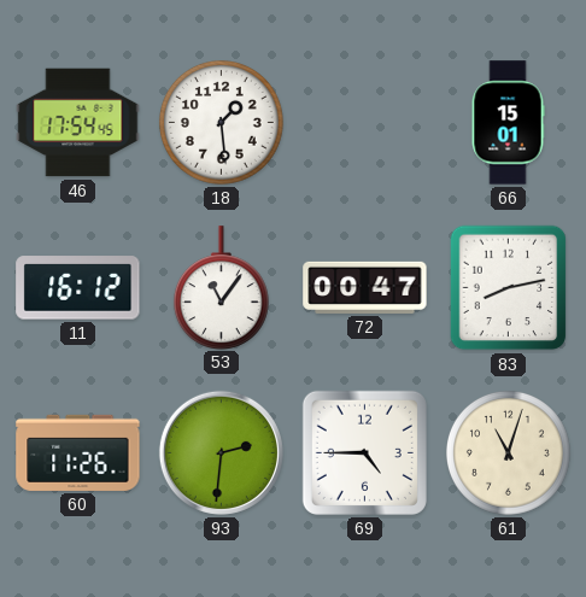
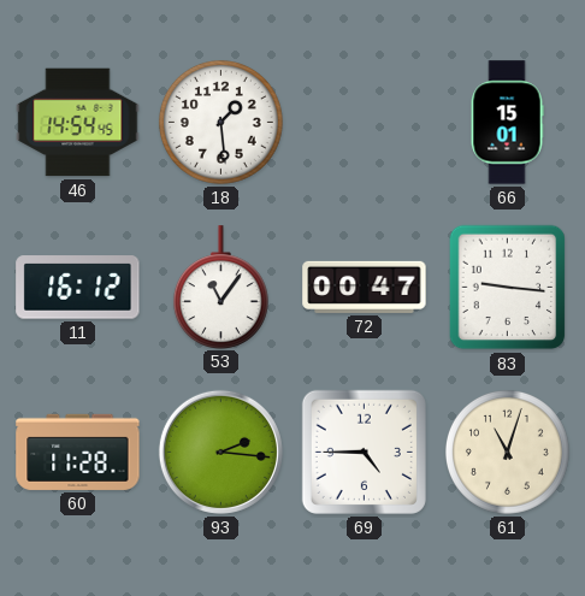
46: 17:54 -> 14:54 (78, 123)
83: 8:13 -> 9:16 (508, 288)
60: 11:26 -> 11:28 (78, 452)
93: 2:31 -> 2:16 (220, 452)
